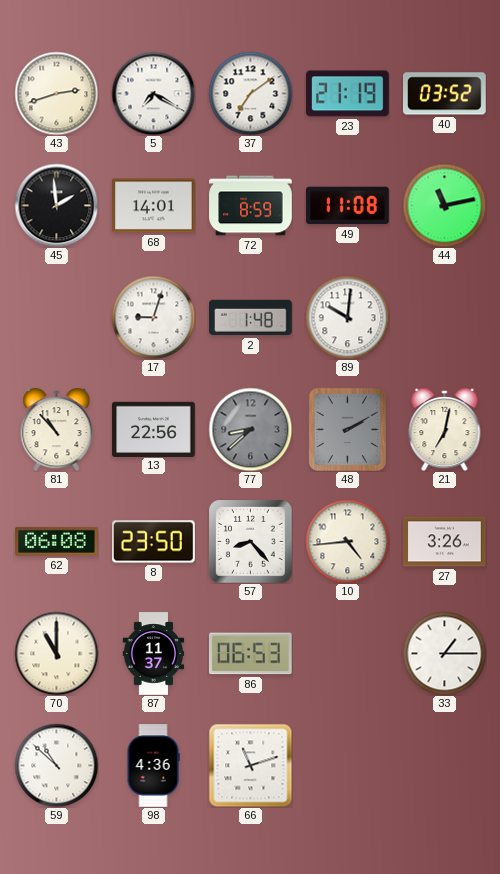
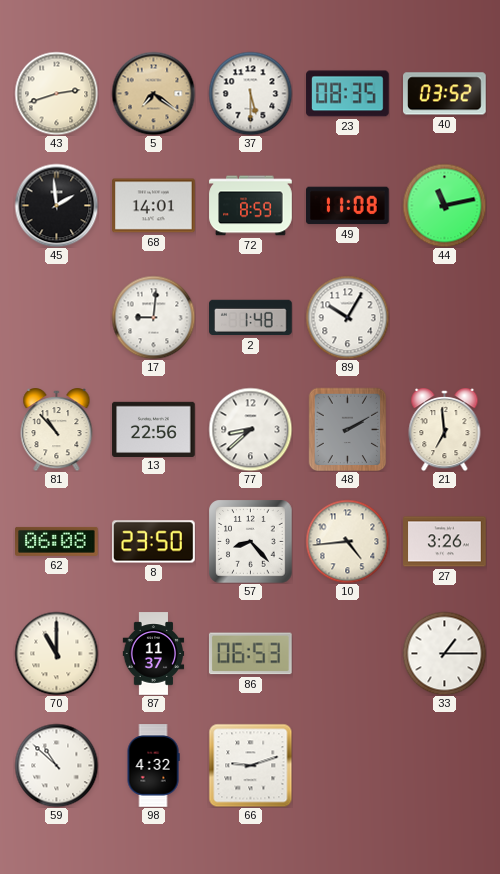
5: 7:20 -> 7:21 (153, 93)
5 dial: white -> champagne (153, 93)
37: 7:09 -> 5:30 (250, 93)
23: 21:19 -> 08:35 (348, 94)
17: 9:03 -> 9:01 (153, 317)
89: 10:01 -> 10:05 (347, 317)
77 dial: grey -> white (250, 429)
21: 7:02 -> 6:59 (445, 430)
98: 4:36 -> 4:32 (153, 766)
66: 11:12 -> 9:12 (250, 765)
